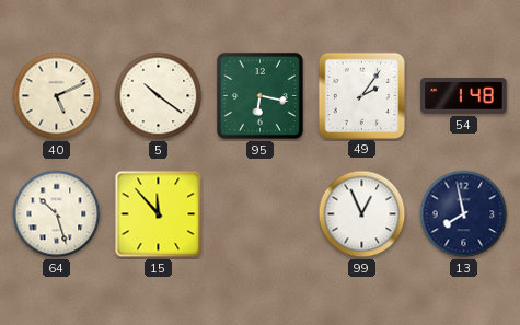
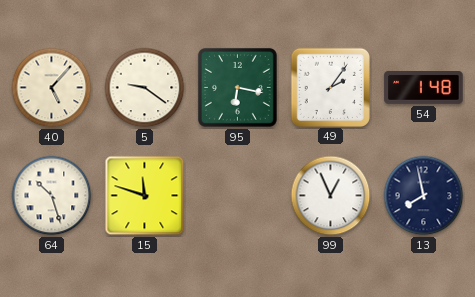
40: 5:11 -> 5:07 (52, 88)
5: 10:21 -> 9:21 (145, 88)
15: 11:53 -> 11:48 (145, 196)
